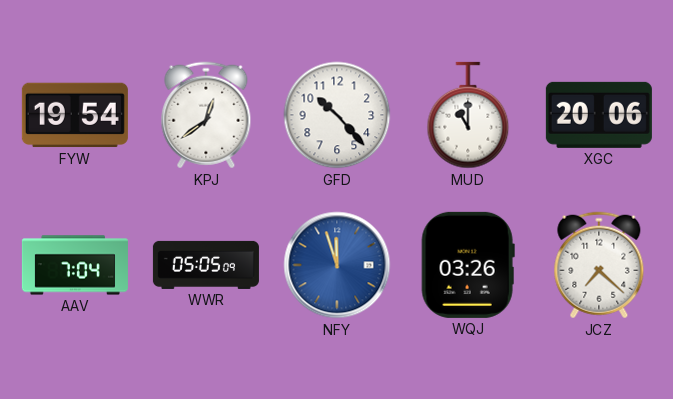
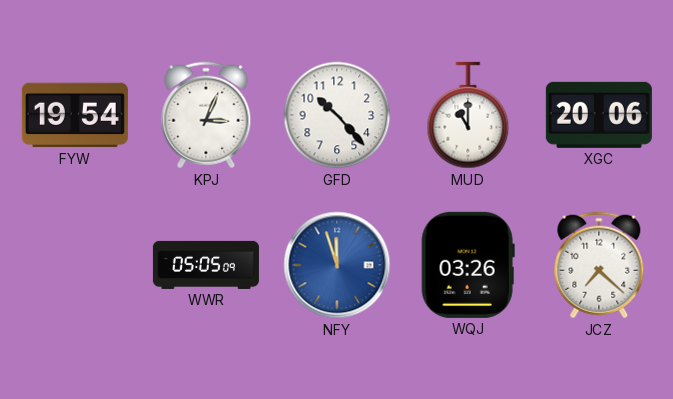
KPJ: 12:39 -> 3:04 (206, 115)
AAV: 7:04 -> none (75, 265)
